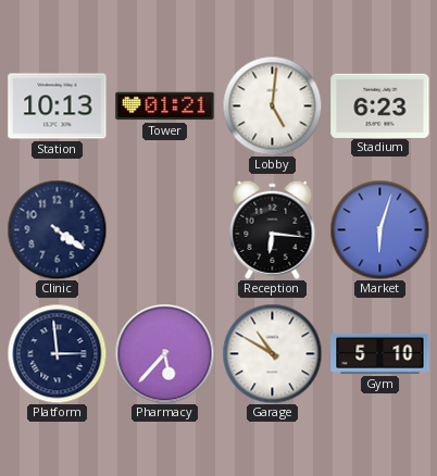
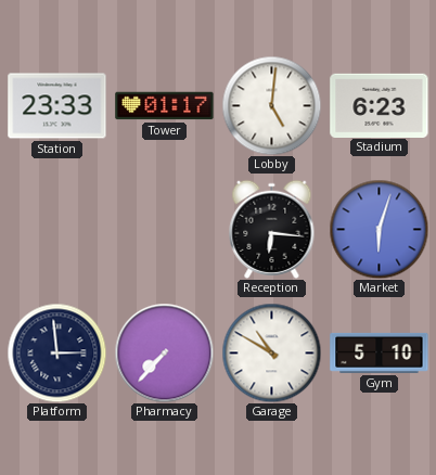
Station: 10:13 -> 23:33 (57, 106)
Tower: 01:21 -> 01:17 (165, 106)
Clinic: 4:21 -> none (57, 229)
Pharmacy: 5:37 -> 7:37 (164, 352)
